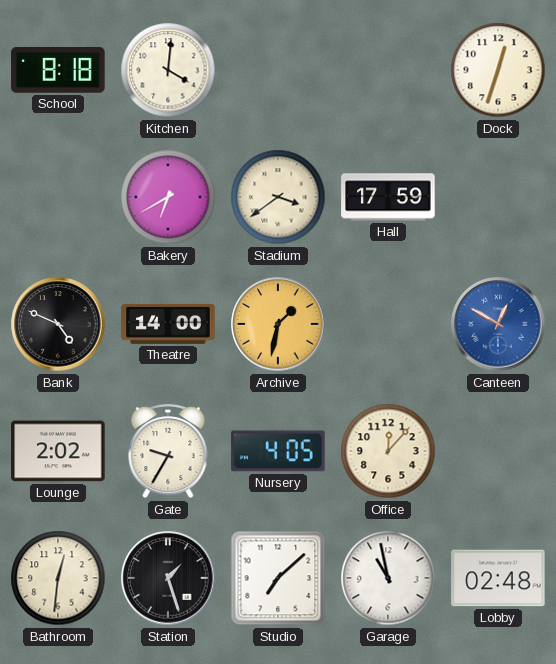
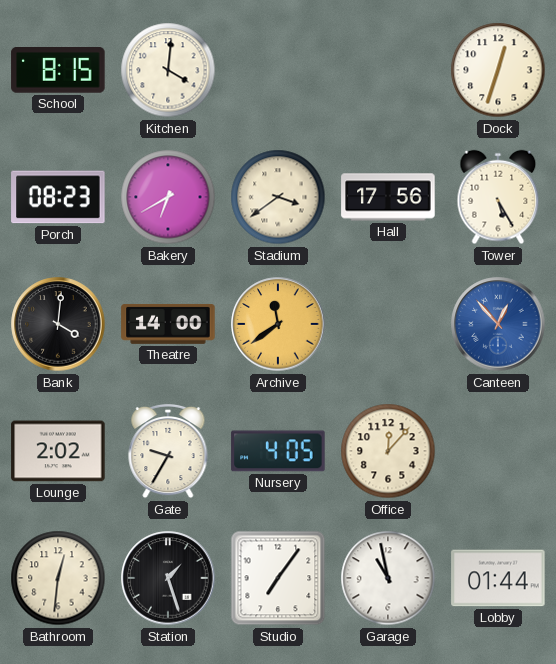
School: 8:18 -> 8:15 (58, 71)
Porch: none -> 08:23 (58, 197)
Hall: 17:59 -> 17:56 (388, 197)
Tower: none -> 5:25 (498, 197)
Bank: 4:49 -> 4:01 (58, 324)
Archive: 1:32 -> 11:39 (278, 324)
Canteen: 12:50 -> 12:53 (498, 324)
Studio: 7:08 -> 7:06 (278, 578)
Lobby: 02:48 -> 01:44 (498, 578)
